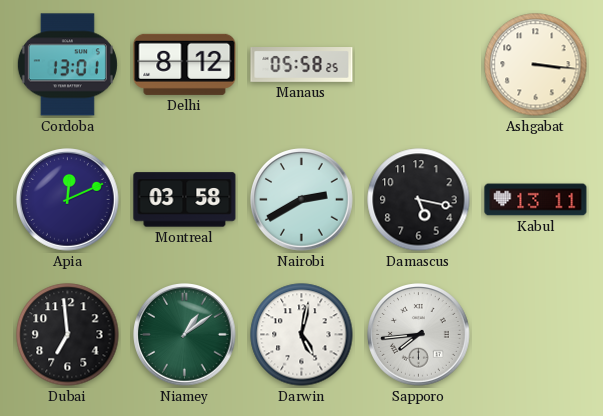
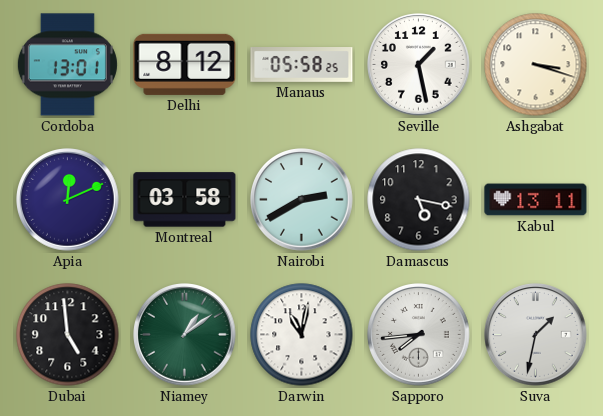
Seville: none -> 1:28 (419, 65)
Ashgabat: 3:16 -> 3:18 (536, 65)
Dubai: 6:59 -> 4:59 (68, 335)
Darwin: 5:02 -> 11:02 (302, 335)
Suva: none -> 1:32 (536, 335)
